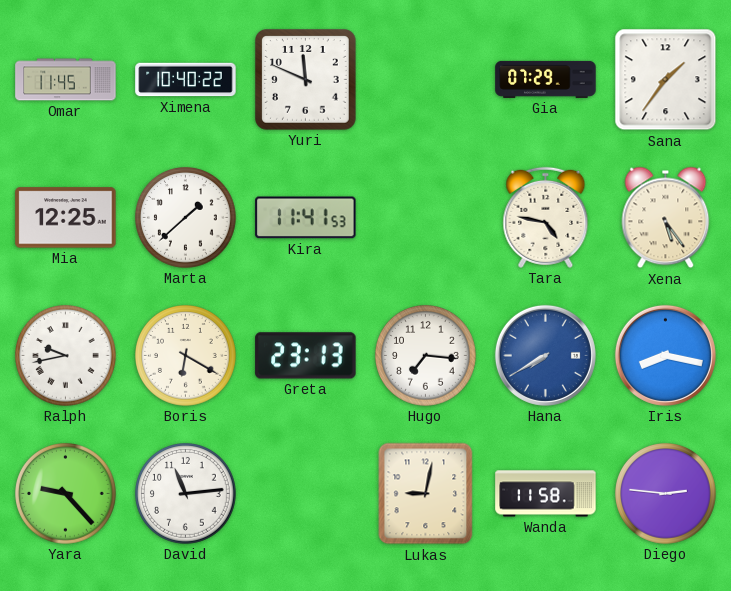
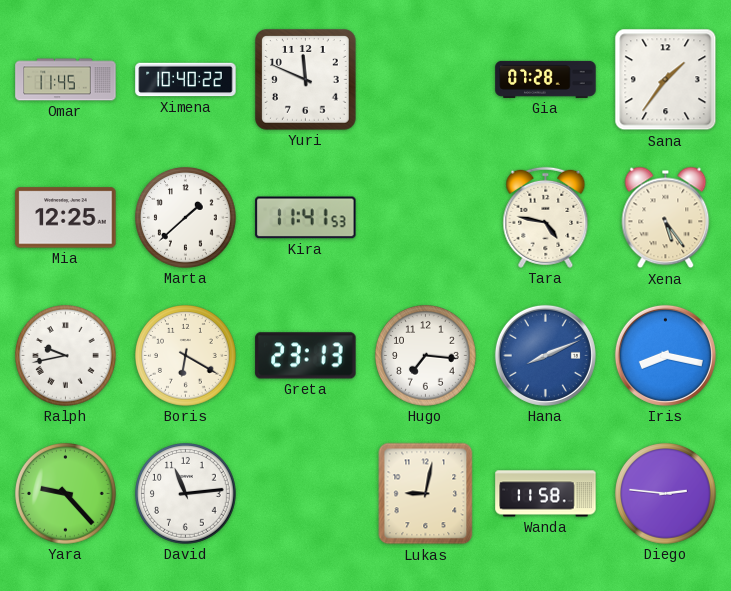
Gia: 07:29 -> 07:28 (546, 79)
Hana: 7:40 -> 8:11 (545, 355)
